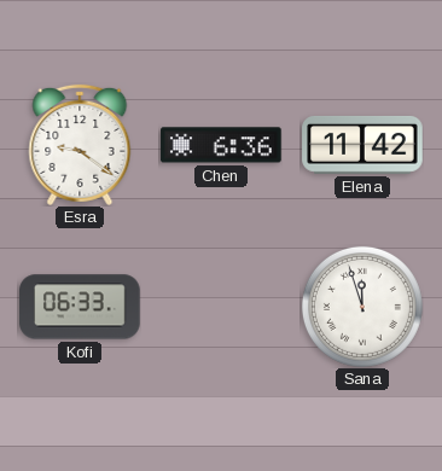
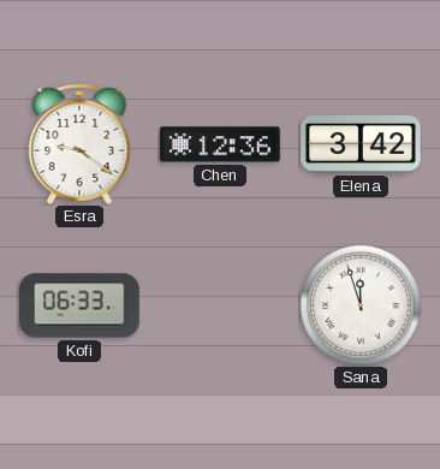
Chen: 6:36 -> 12:36 (220, 144)
Elena: 11:42 -> 3:42 (361, 144)
